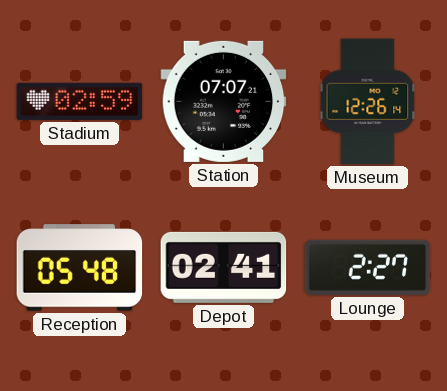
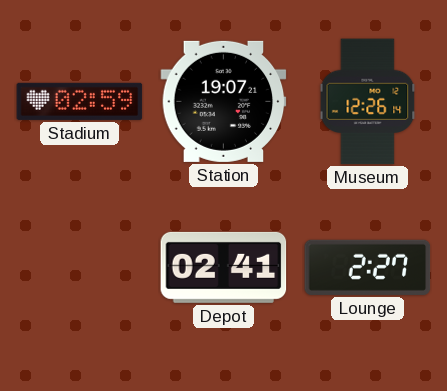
Station: 07:07 -> 19:07 (224, 101)
Reception: 05:48 -> none (80, 268)
